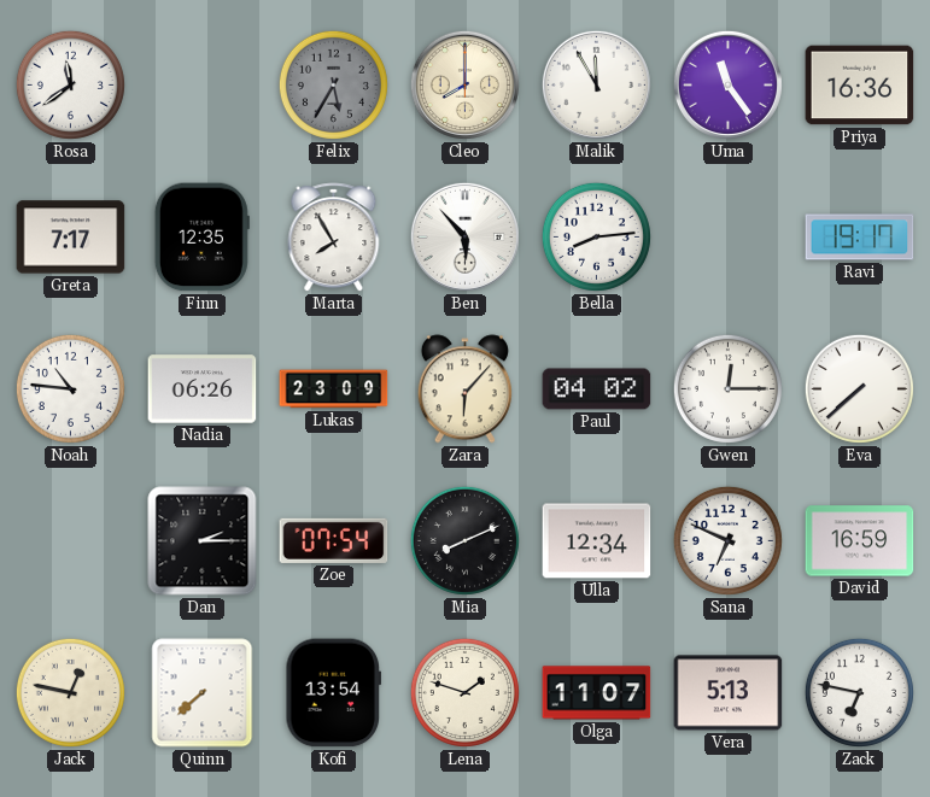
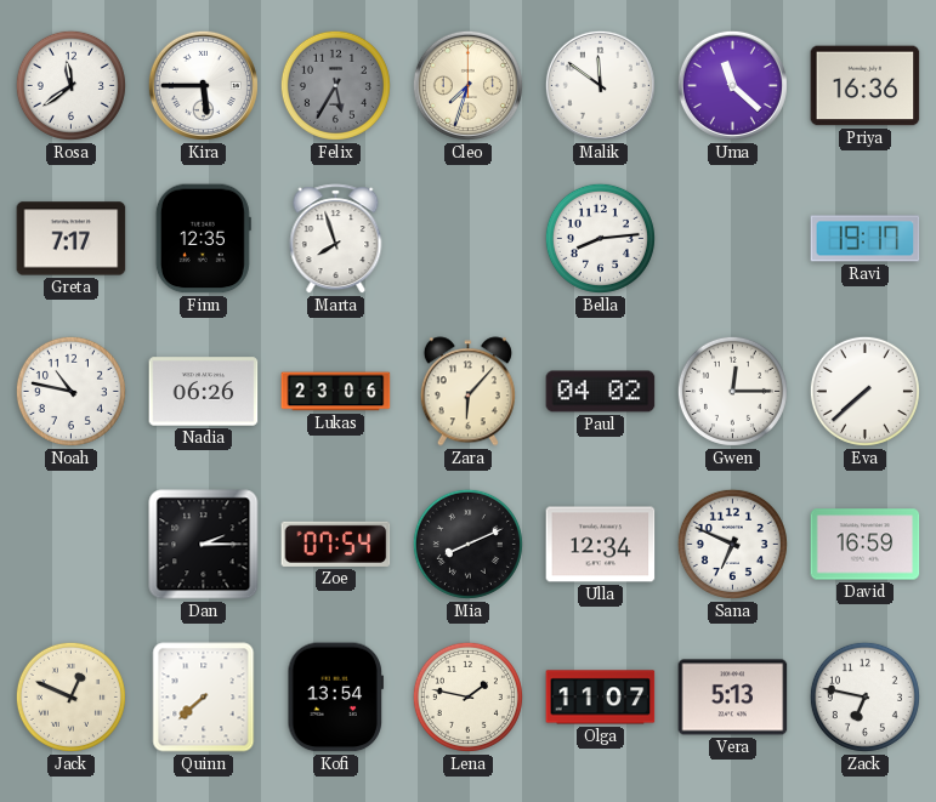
Kira: none -> 5:45 (203, 85)
Cleo: 8:00 -> 7:33 (467, 85)
Malik: 11:55 -> 11:51 (600, 85)
Uma: 11:24 -> 11:22 (732, 85)
Marta: 7:55 -> 7:57 (336, 239)
Ben: 5:53 -> none (464, 236)
Noah: 10:46 -> 10:47 (70, 391)
Lukas: 23:09 -> 23:06 (336, 392)
Jack: 12:47 -> 12:49 (70, 696)
Lena: 1:48 -> 1:47 (467, 696)
